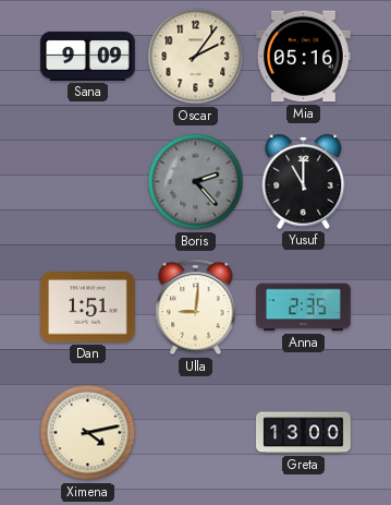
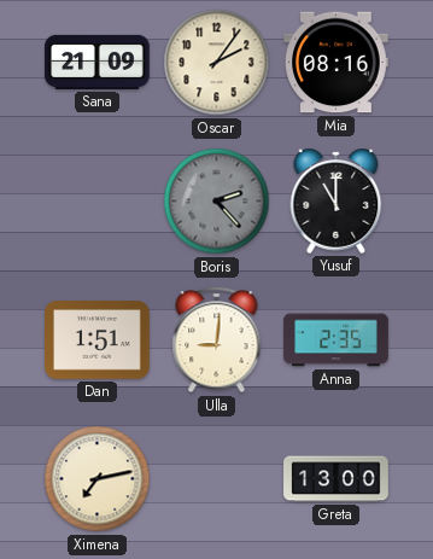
Sana: 9:09 -> 21:09 (98, 62)
Mia: 05:16 -> 08:16 (337, 63)
Ximena: 4:13 -> 7:13 (98, 479)
